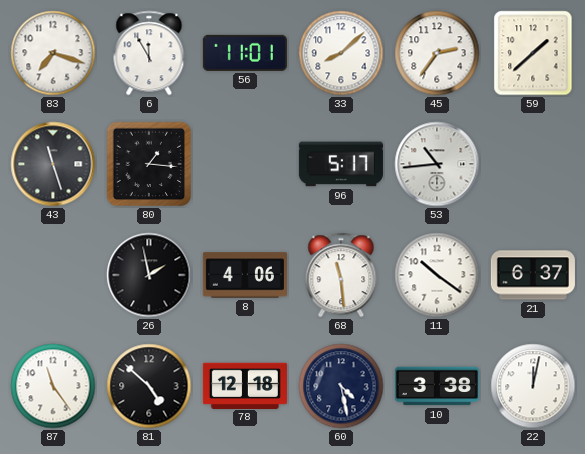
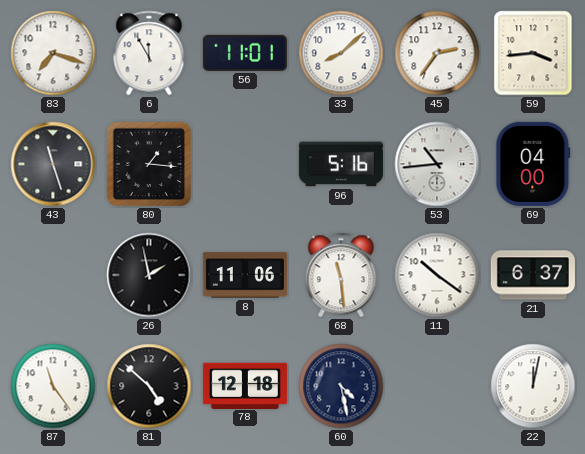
59: 1:38 -> 3:44 (533, 53)
96: 5:17 -> 5:16 (341, 164)
69: none -> 04:00 (533, 164)
8: 4:06 -> 11:06 (245, 275)
10: 3:38 -> none (437, 386)
